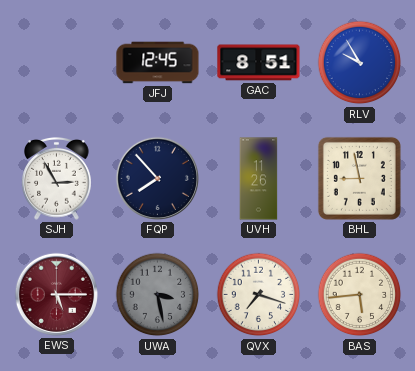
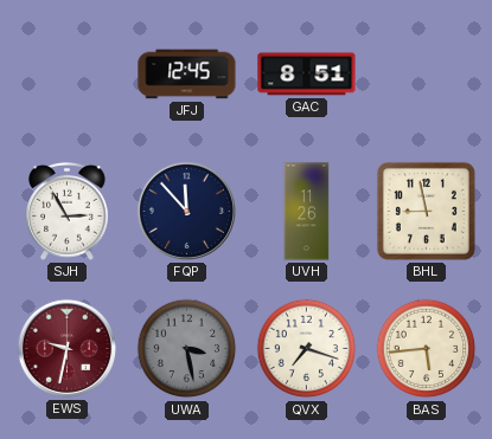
RLV: 9:55 -> none (360, 63)
FQP: 7:53 -> 11:53 (186, 211)
EWS: 5:15 -> 9:32 (66, 348)
